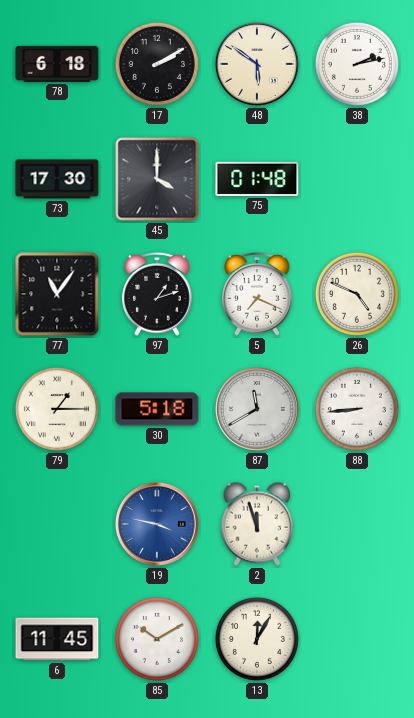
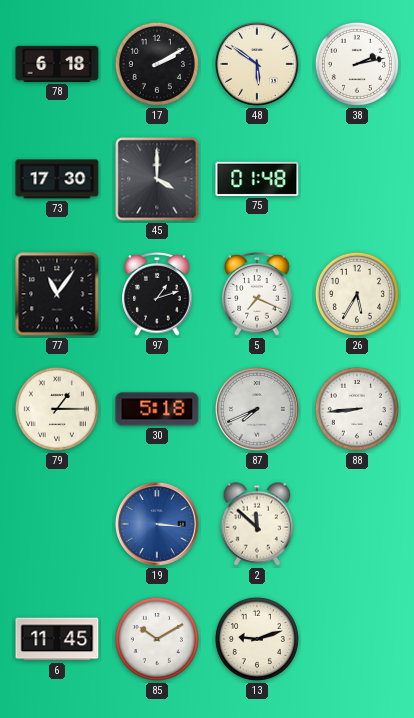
26: 4:49 -> 5:35 (357, 294)
87: 11:40 -> 7:41 (257, 409)
19: 3:47 -> 3:16 (157, 524)
2: 11:57 -> 11:52 (257, 524)
13: 12:05 -> 9:12 (257, 639)
